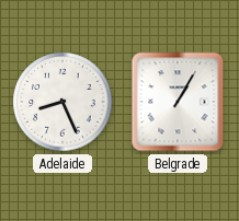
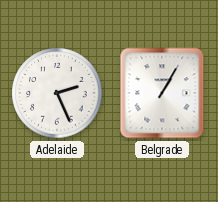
Adelaide: 8:26 -> 2:26 (57, 93)
